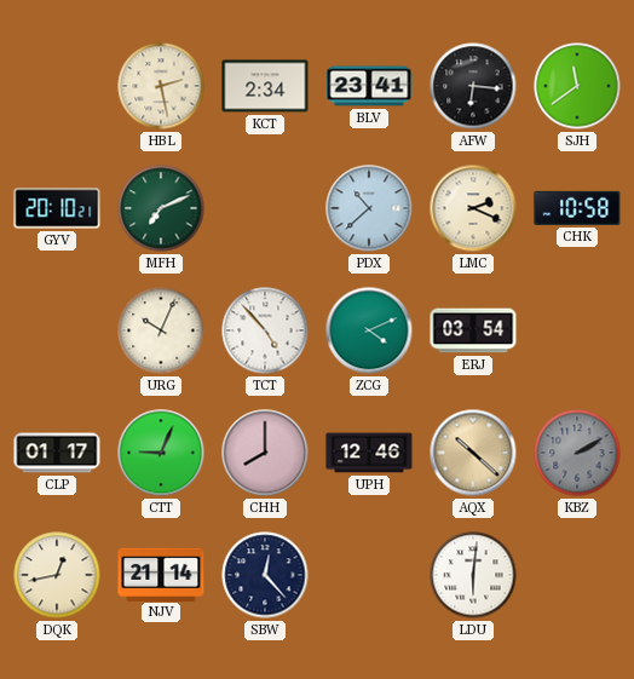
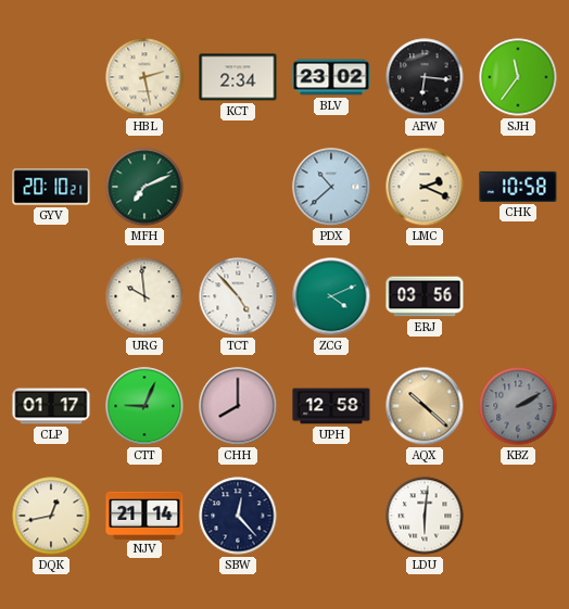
BLV: 23:41 -> 23:02 (331, 77)
SJH: 11:39 -> 11:36 (518, 77)
URG: 10:04 -> 9:59 (144, 296)
ERJ: 03:54 -> 03:56 (425, 296)
UPH: 12:46 -> 12:58 (331, 406)
